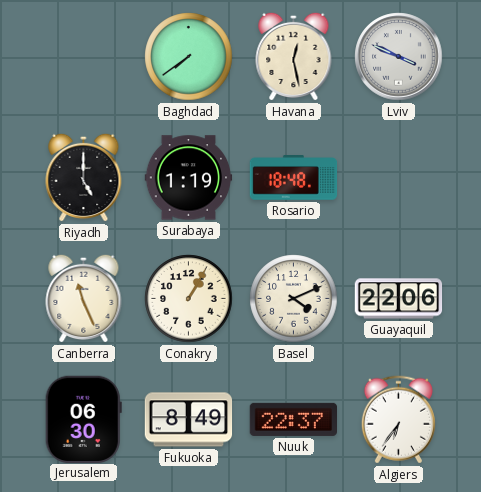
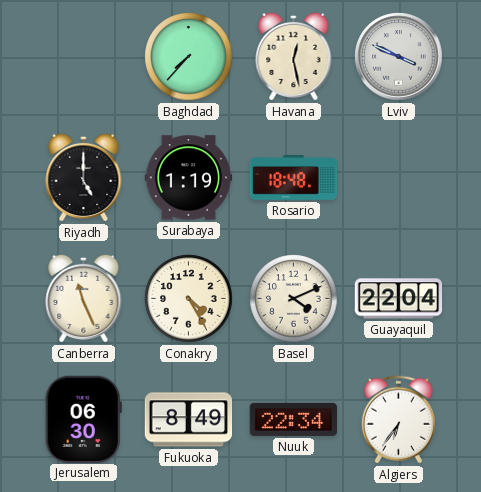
Baghdad: 7:39 -> 7:37 (189, 57)
Conakry: 1:05 -> 4:25 (189, 299)
Guayaquil: 22:06 -> 22:04 (399, 299)
Nuuk: 22:37 -> 22:34 (293, 419)
